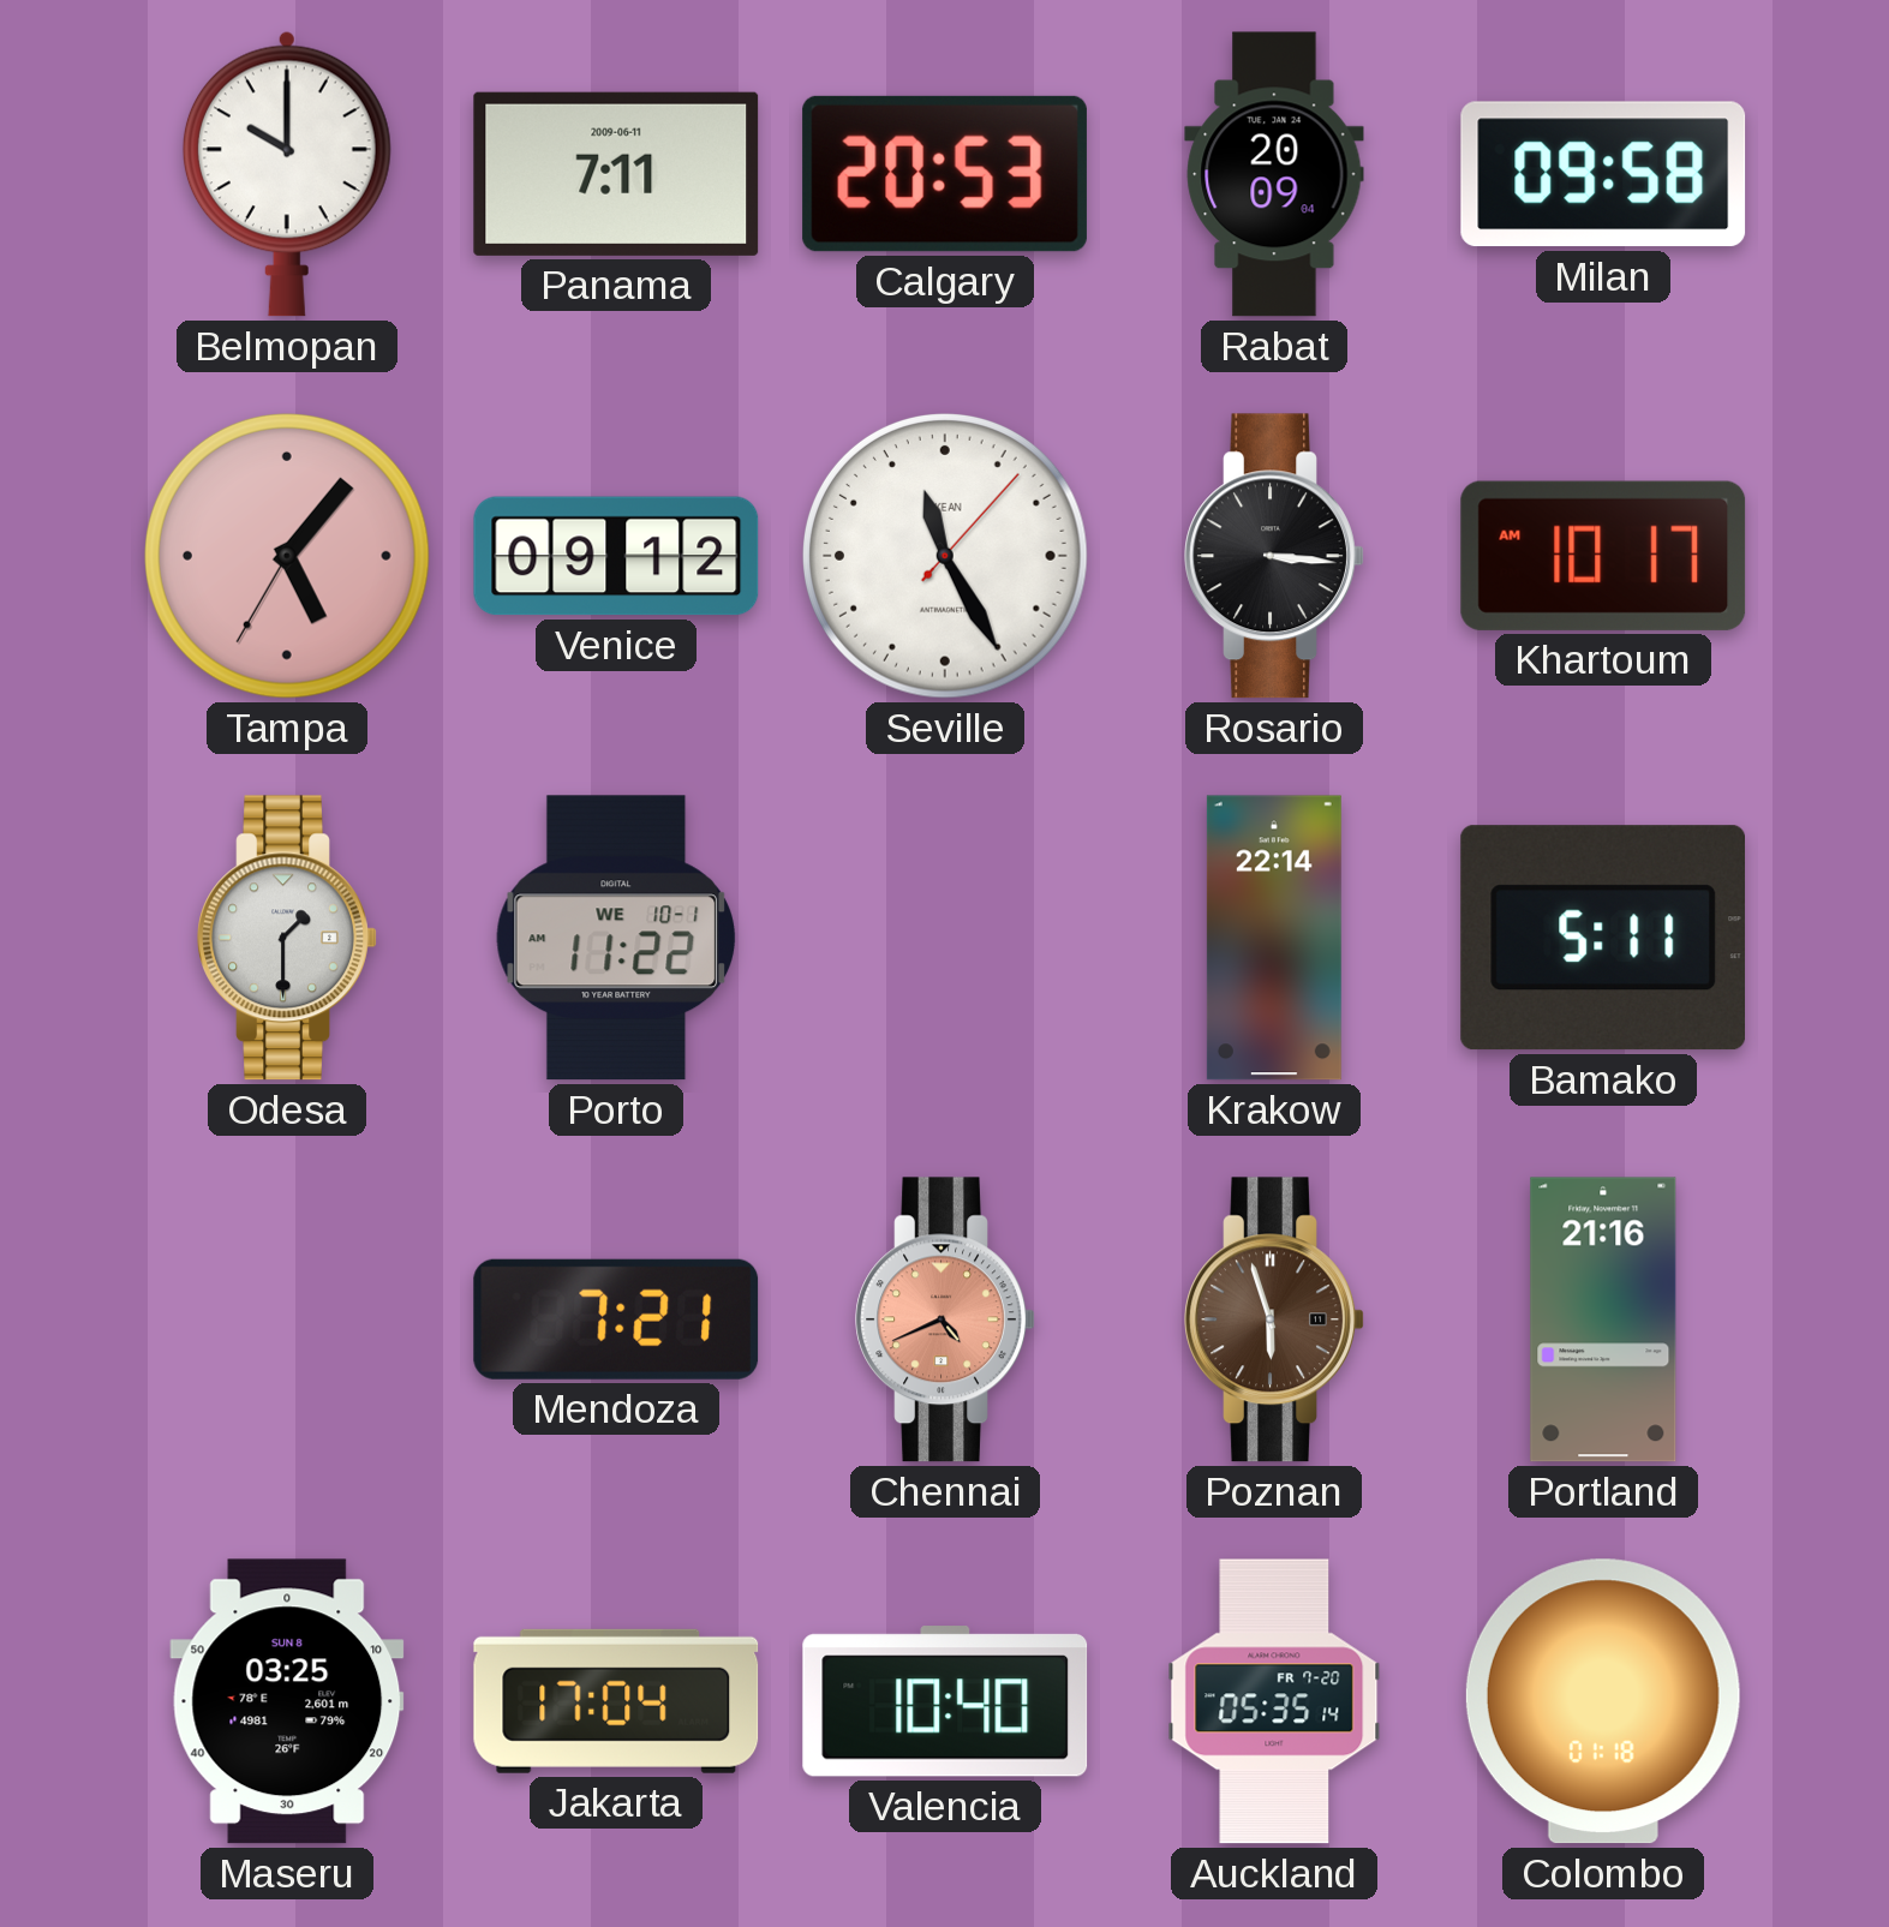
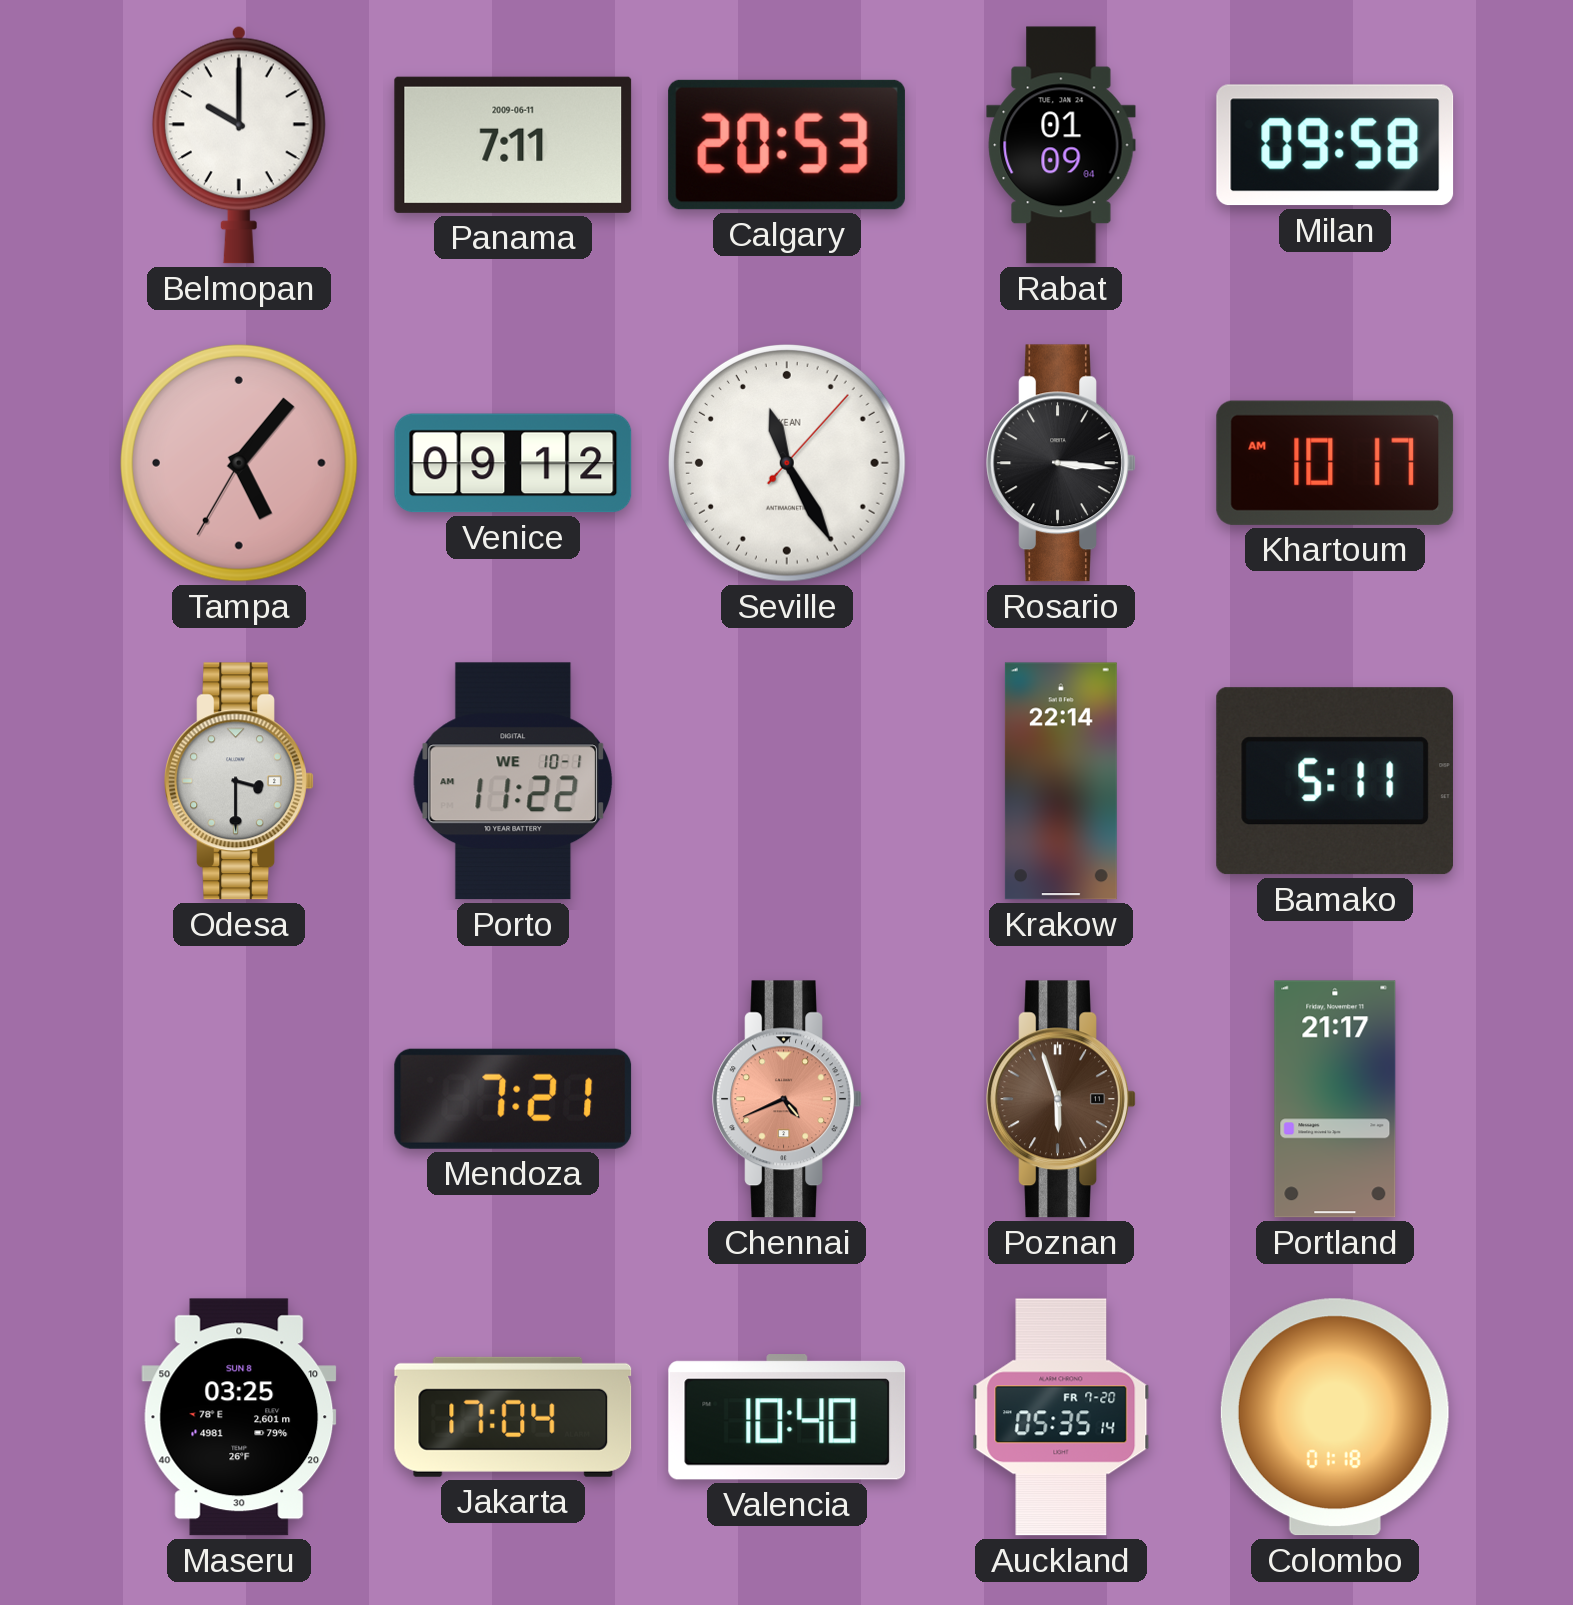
Rabat: 20:09 -> 01:09 (1061, 145)
Odesa: 1:30 -> 3:30 (239, 781)
Portland: 21:16 -> 21:17 (1335, 1099)
